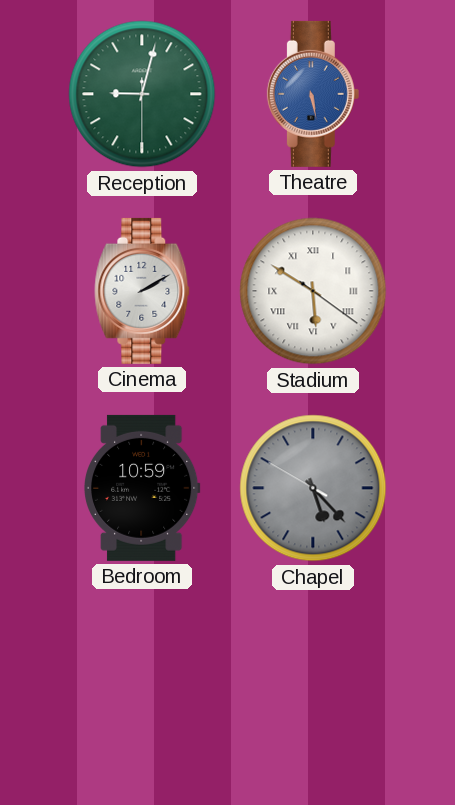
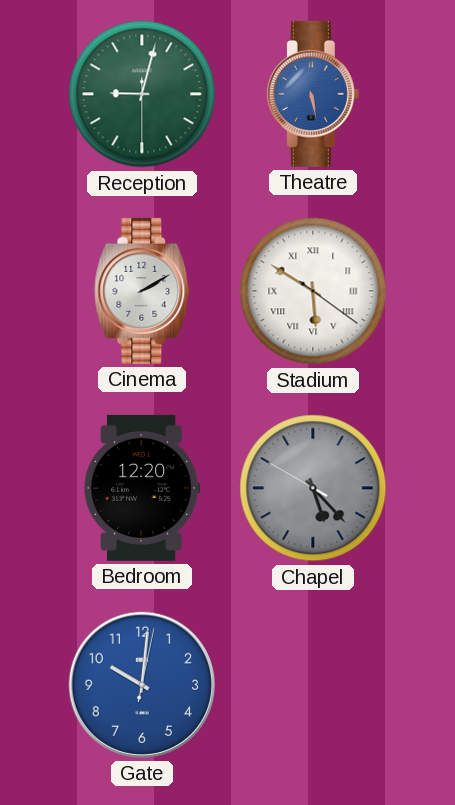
Bedroom: 10:59 -> 12:20 (143, 488)
Gate: none -> 10:01 (142, 685)
